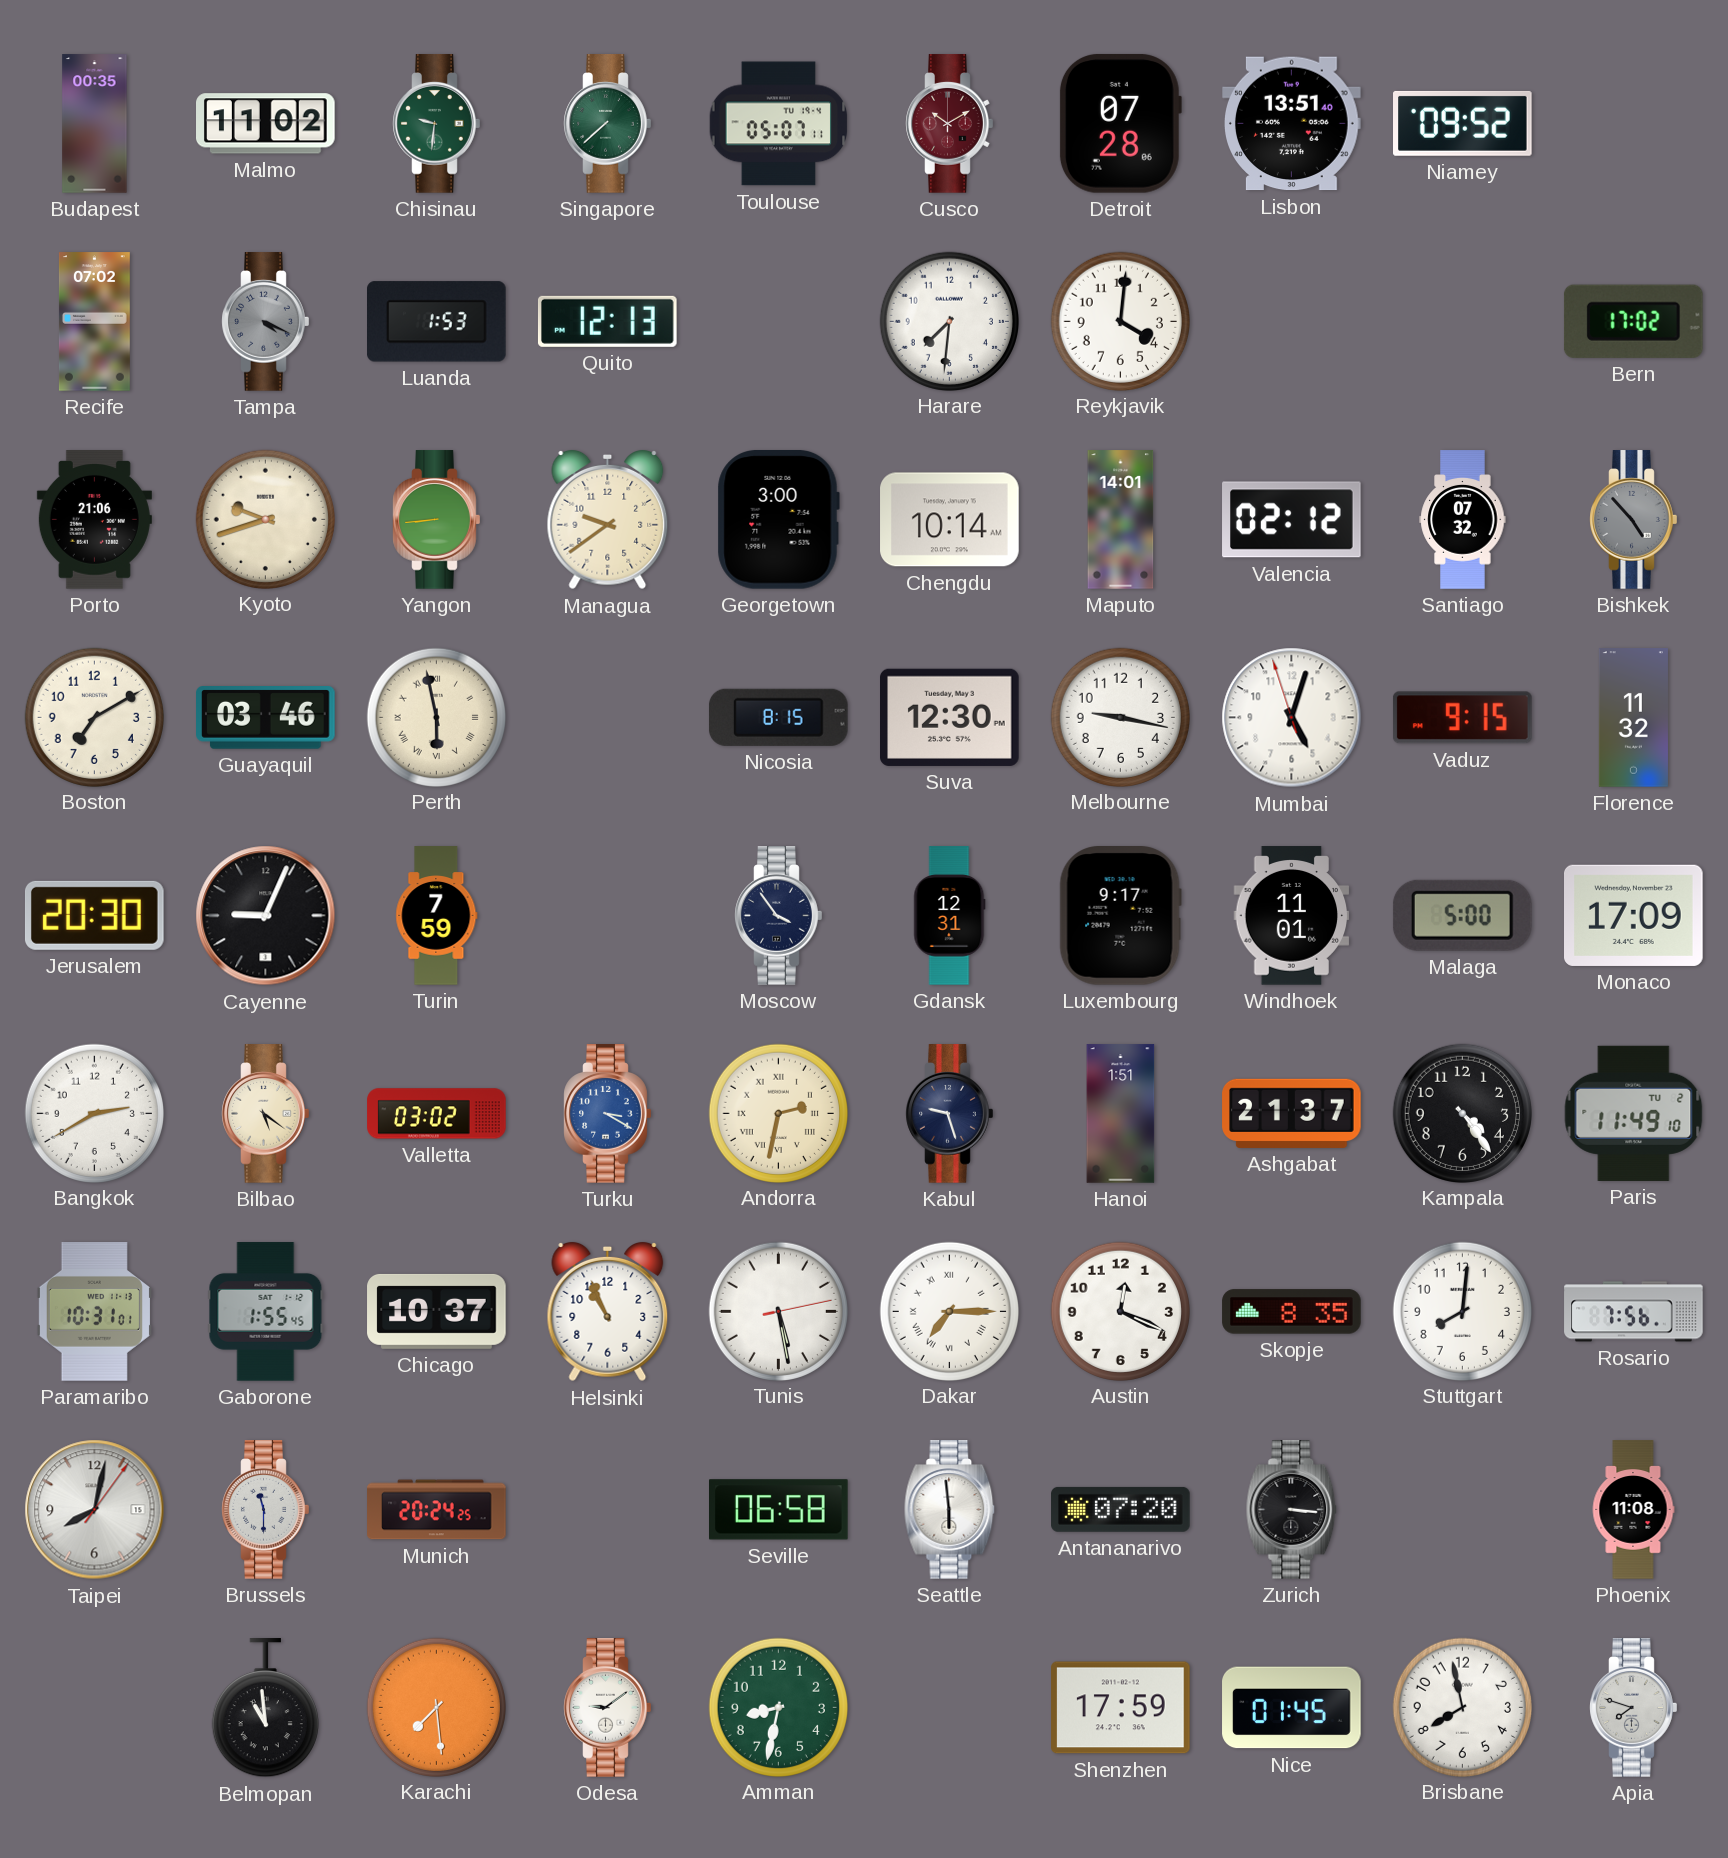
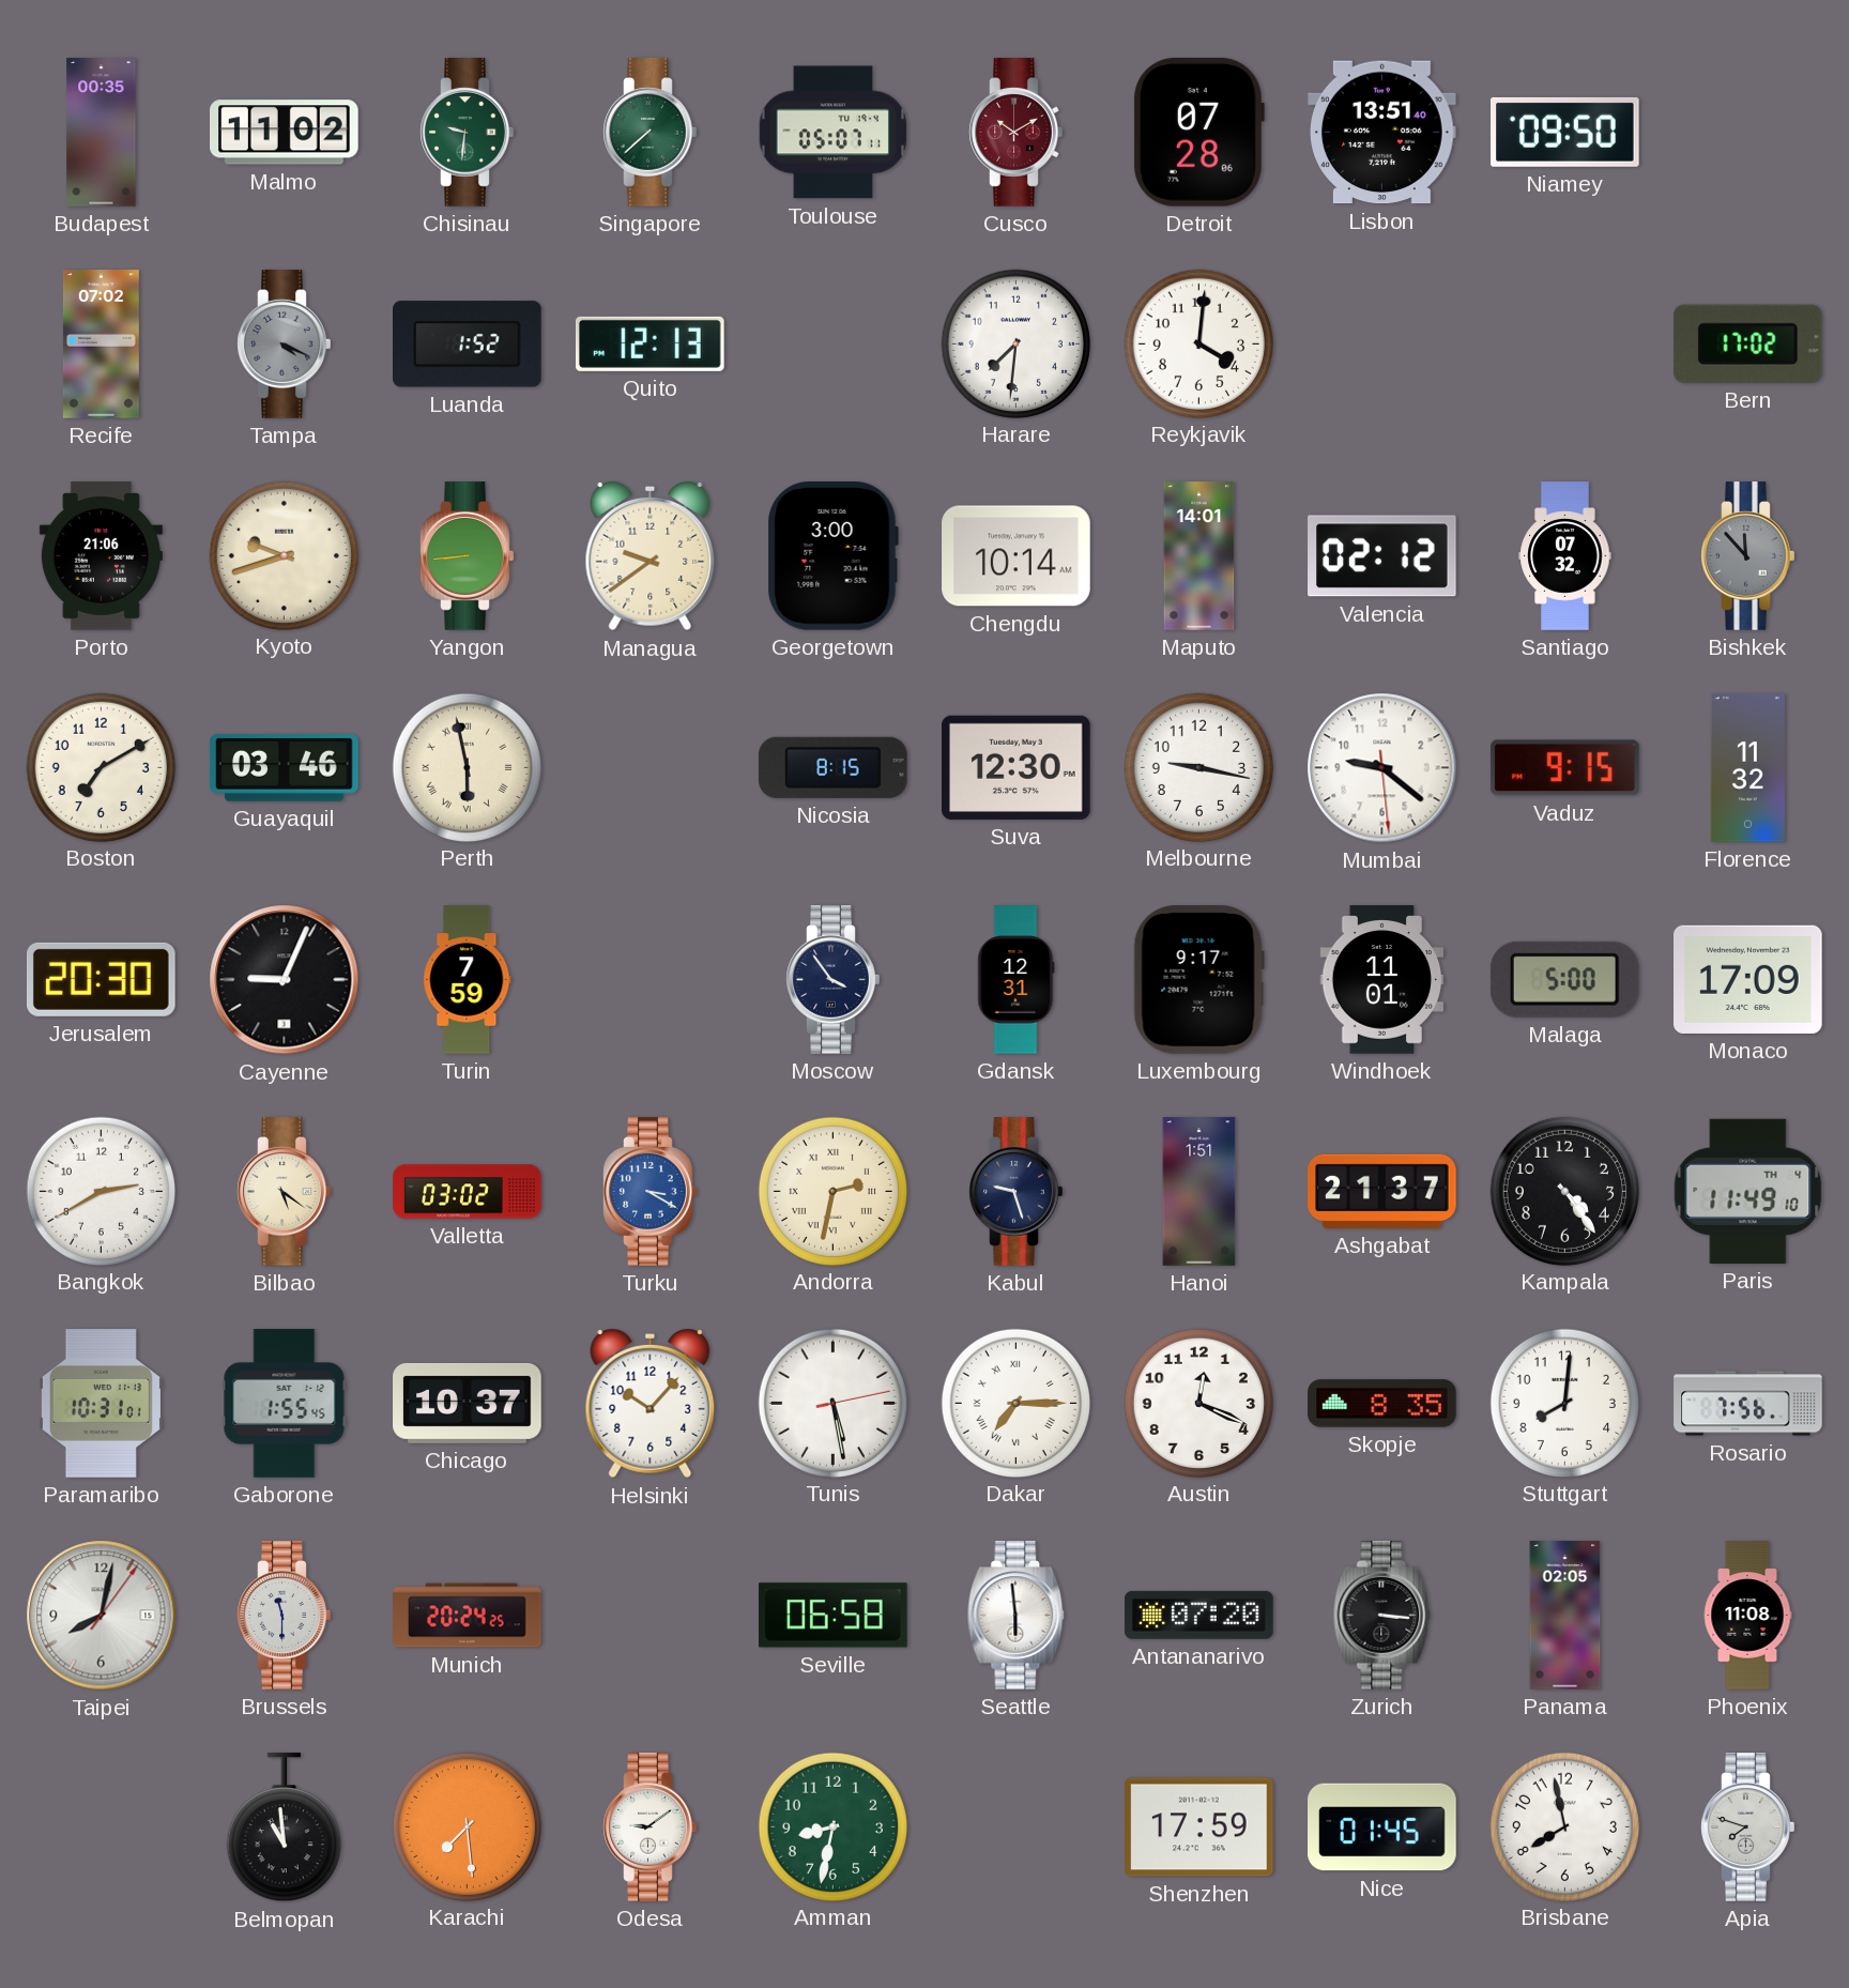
Niamey: 09:52 -> 09:50 (1565, 132)
Luanda: 1:53 -> 1:52 (468, 345)
Bishkek: 4:53 -> 11:53 (1748, 556)
Mumbai: 5:02 -> 9:21 (1382, 768)
Paris date: TU 2 -> TH 4 (1748, 1191)
Helsinki: 10:56 -> 10:07 (651, 1404)
Panama: none -> 02:05 (1565, 1616)
